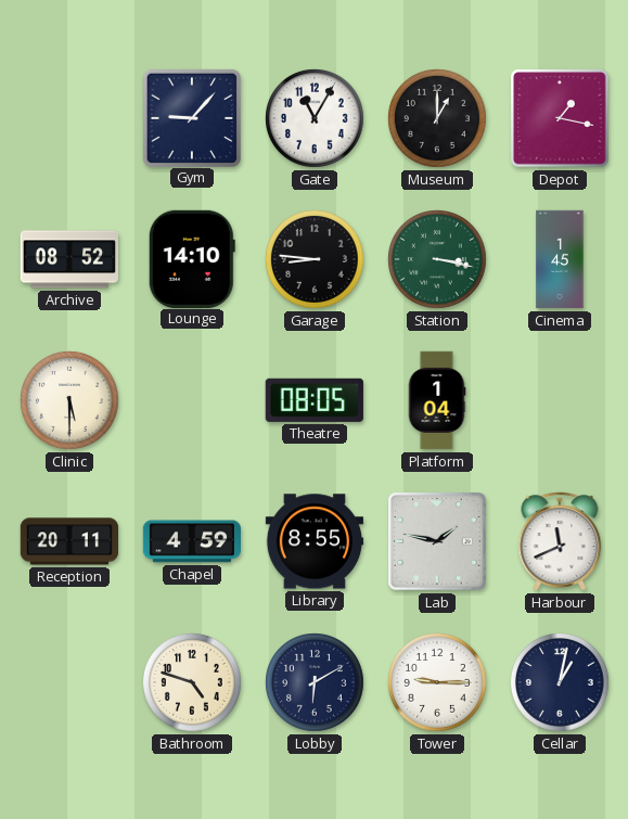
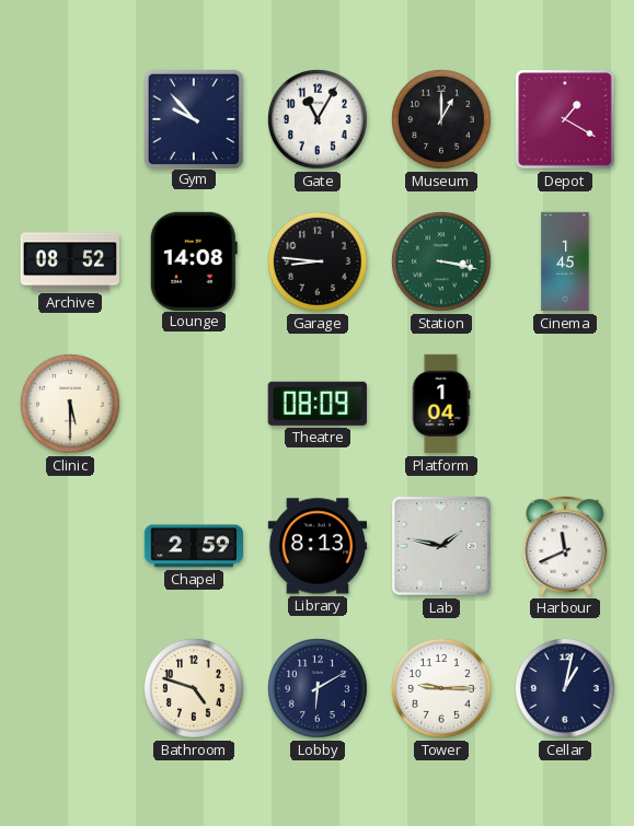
Gym: 9:07 -> 9:53 (193, 118)
Depot: 1:17 -> 1:20 (565, 119)
Lounge: 14:10 -> 14:08 (194, 260)
Theatre: 08:05 -> 08:09 (318, 404)
Reception: 20:11 -> none (69, 541)
Chapel: 4:59 -> 2:59 (194, 546)
Library: 8:55 -> 8:13 (318, 546)
